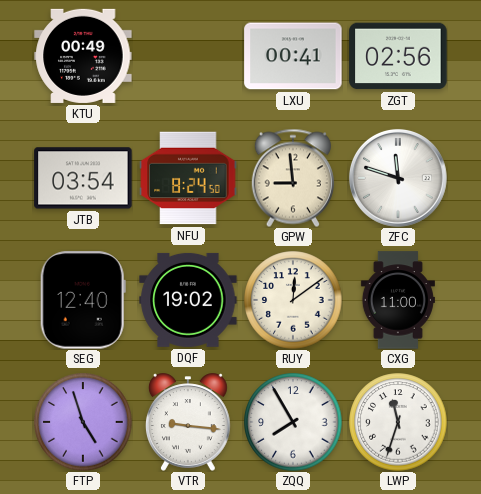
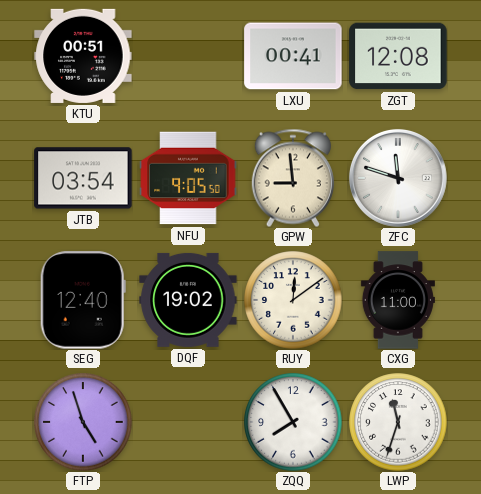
KTU: 00:49 -> 00:51 (83, 56)
ZGT: 02:56 -> 12:08 (398, 56)
NFU: 8:24 -> 9:05 (188, 178)
VTR: 9:16 -> none (188, 422)
